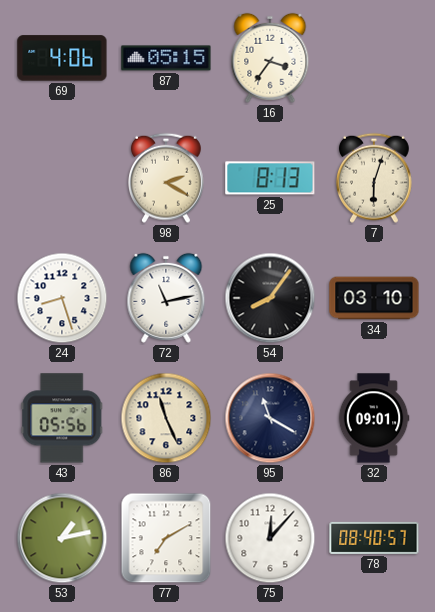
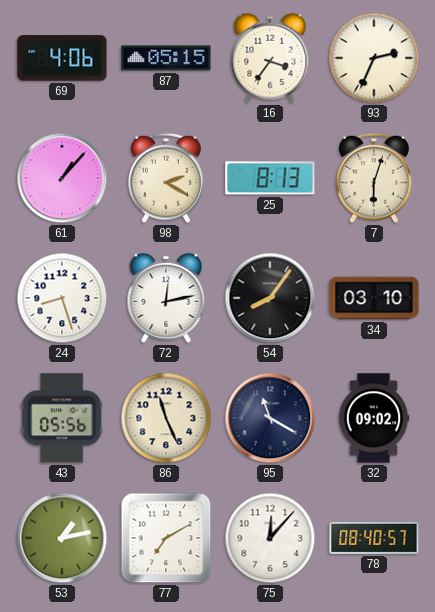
93: none -> 2:34 (374, 58)
61: none -> 1:07 (62, 178)
72: 11:13 -> 12:13 (166, 298)
32: 09:01 -> 09:02 (374, 418)
